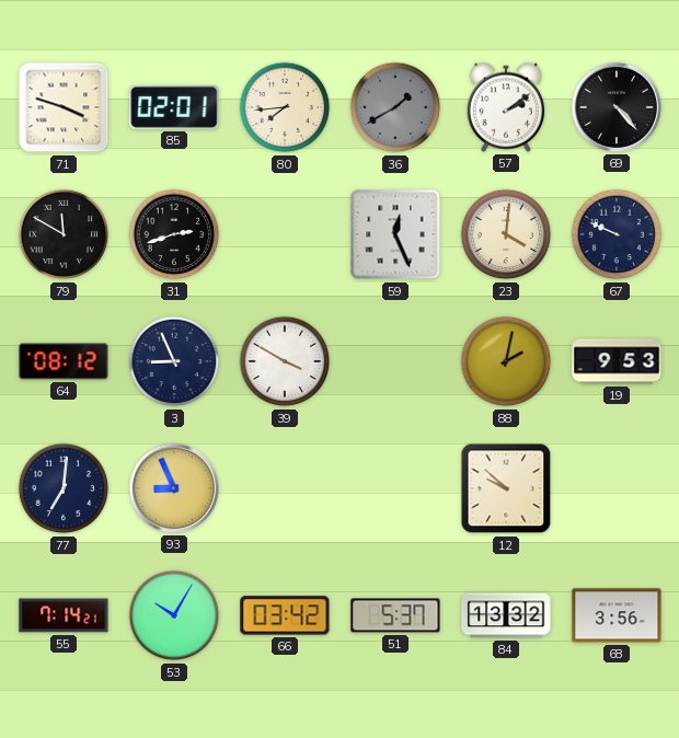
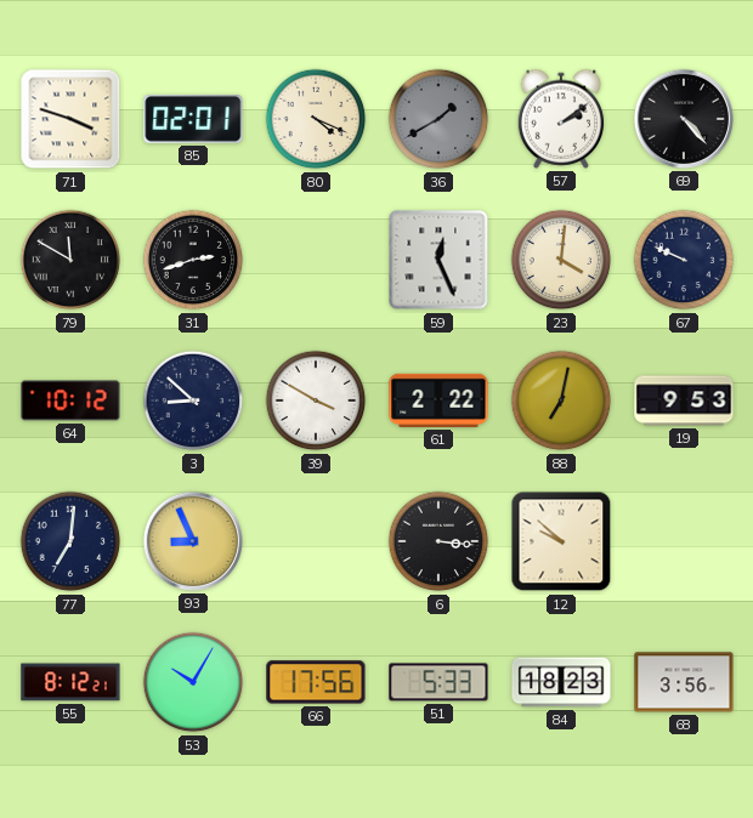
80: 7:44 -> 4:19 (316, 119)
64: 08:12 -> 10:12 (70, 401)
3: 8:56 -> 8:52 (193, 401)
61: none -> 2:22 (438, 401)
88: 2:02 -> 7:02 (561, 401)
6: none -> 3:16 (438, 541)
55: 7:14 -> 8:12 (70, 682)
66: 03:42 -> 17:56 (316, 682)
51: 5:37 -> 5:33 (438, 682)
84: 13:32 -> 18:23 (561, 682)
